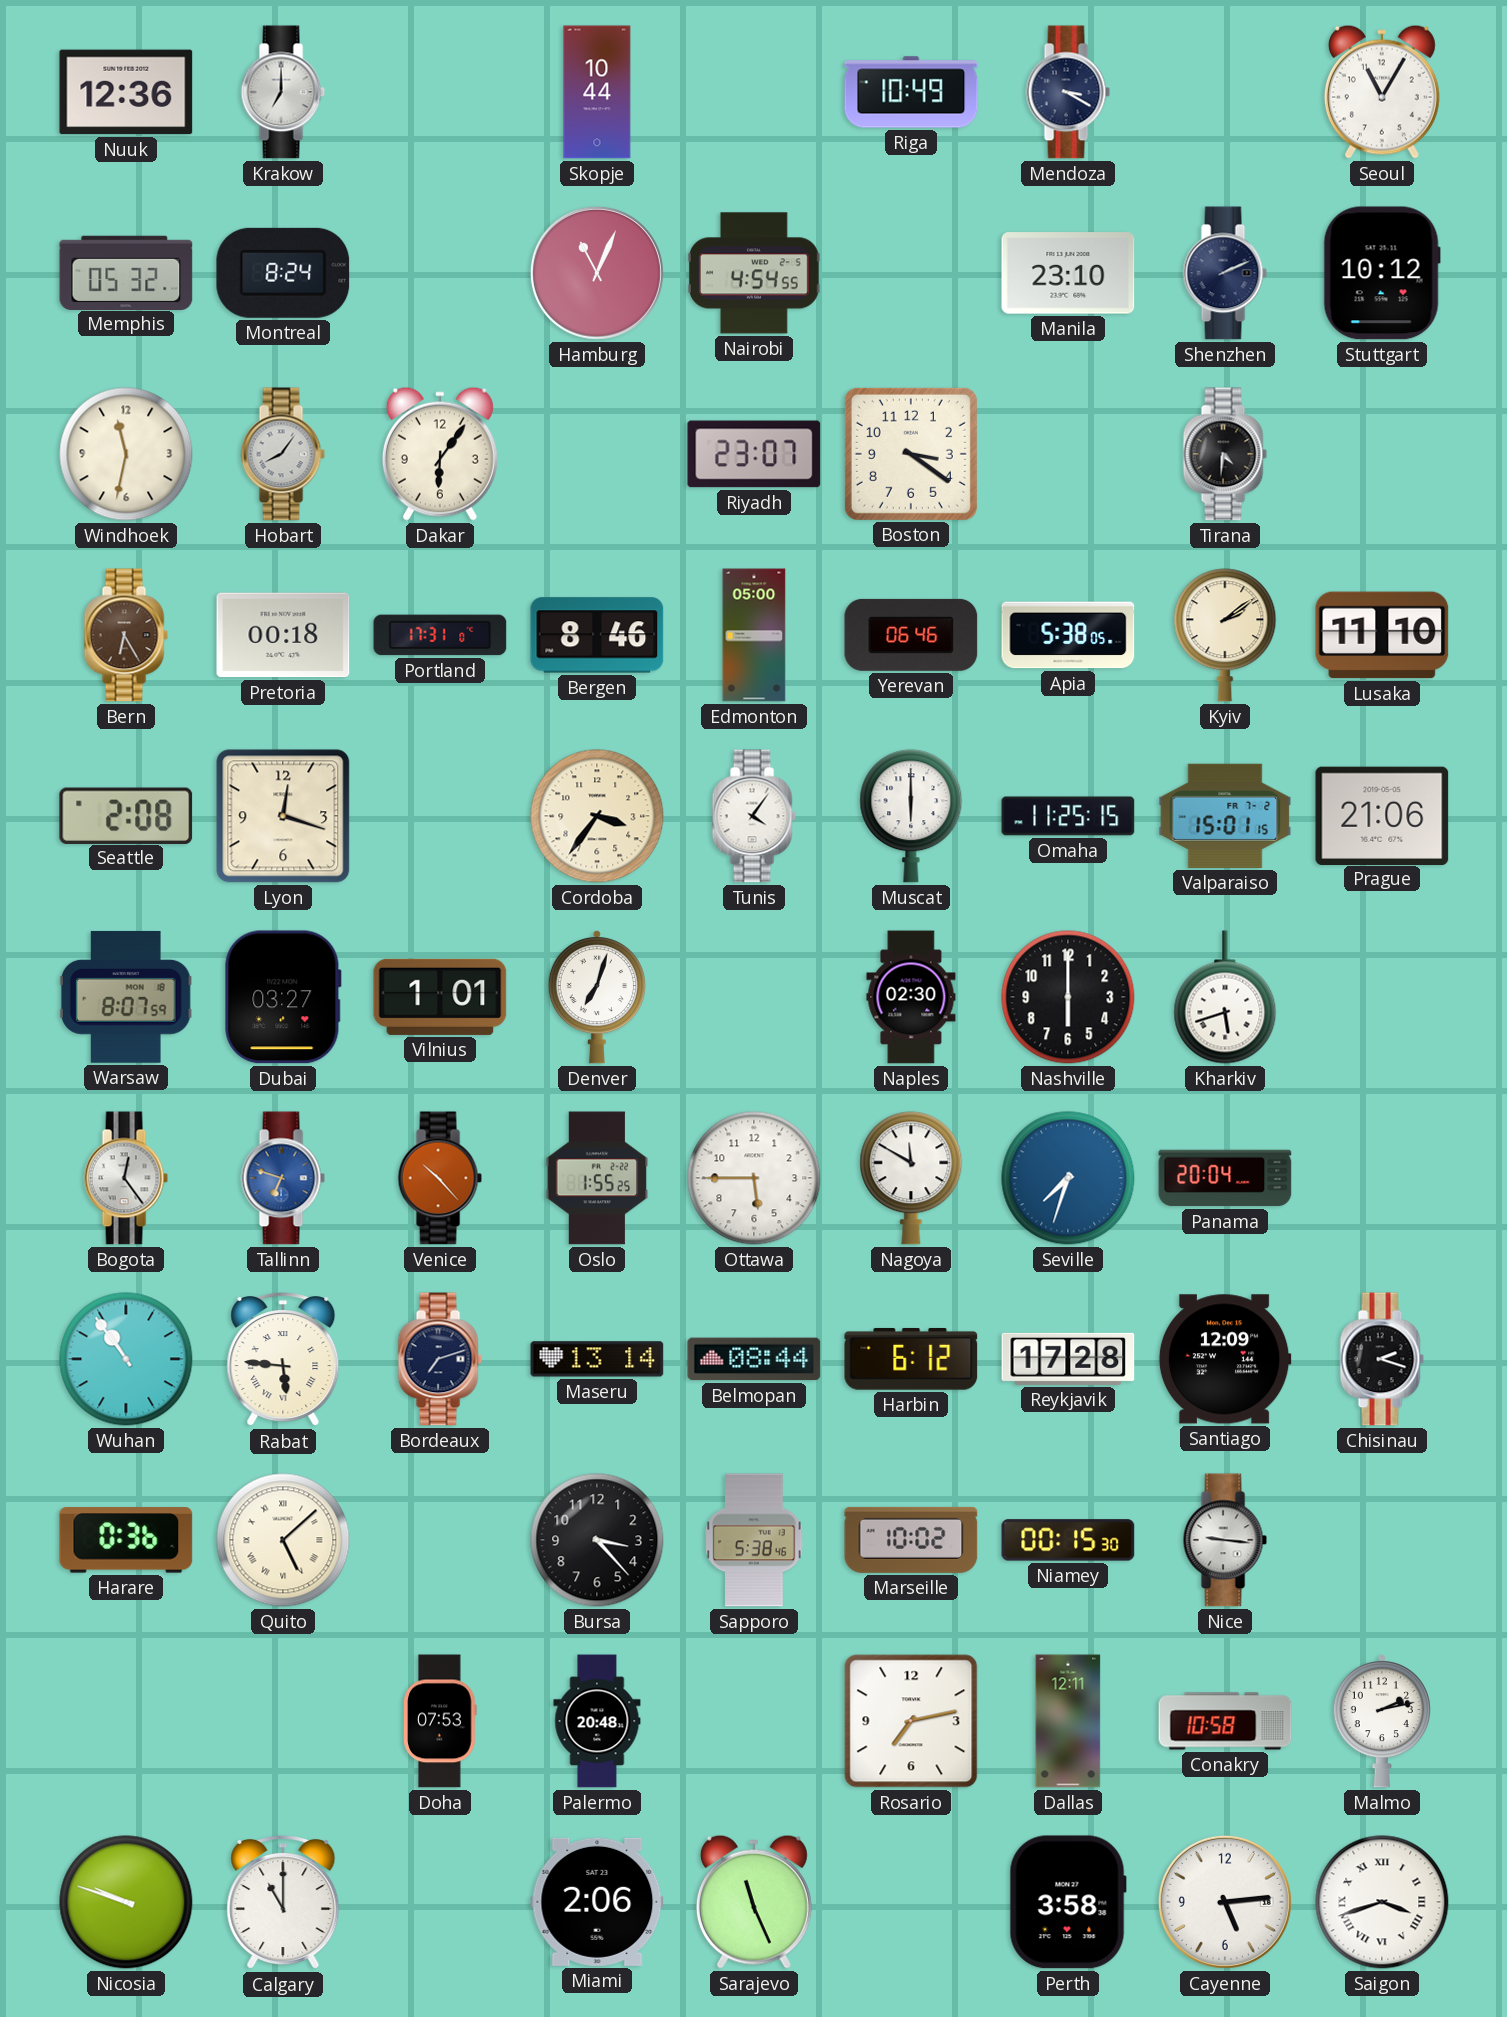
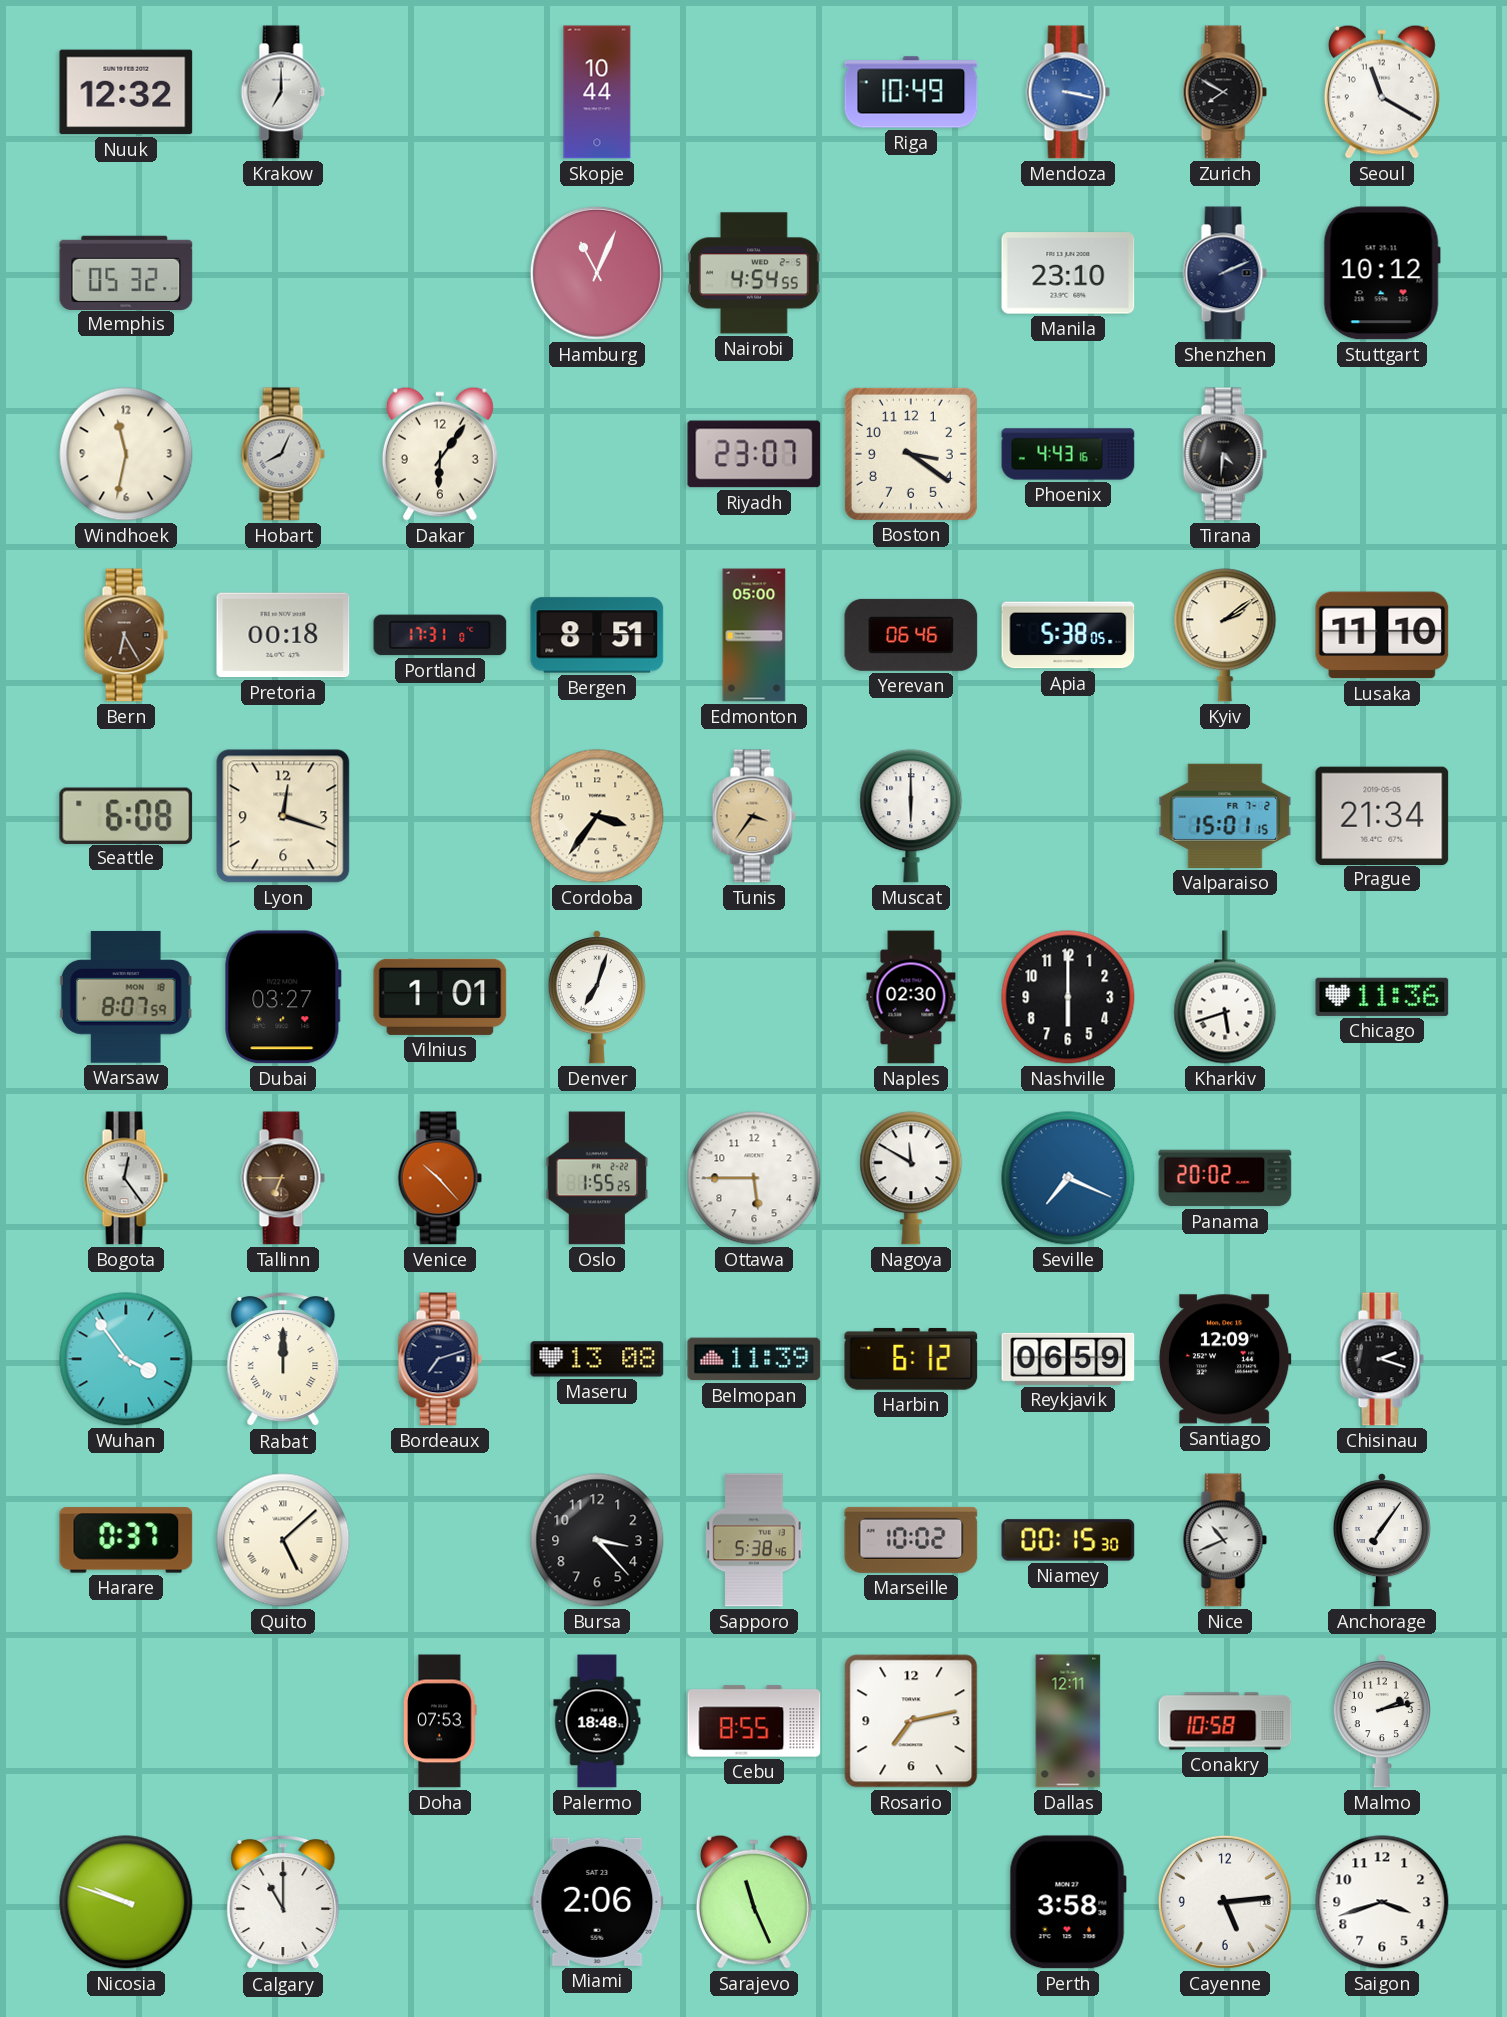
Nuuk: 12:36 -> 12:32 (126, 92)
Mendoza: 3:20 -> 3:17 (1068, 92)
Mendoza dial: navy -> blue (1068, 92)
Zurich: none -> 7:50 (1225, 92)
Seoul: 11:05 -> 11:20 (1382, 92)
Montreal: 8:24 -> none (283, 273)
Hobart: 8:06 -> 8:04 (283, 454)
Phoenix: none -> 4:43 (1068, 454)
Bergen: 8:46 -> 8:51 (597, 635)
Seattle: 2:08 -> 6:08 (126, 815)
Tunis: 4:06 -> 3:36 (754, 816)
Tunis dial: white -> champagne (754, 816)
Omaha: 11:25 -> none (1068, 816)
Prague: 21:06 -> 21:34 (1382, 815)
Chicago: none -> 11:36 (1382, 997)
Tallinn: 6:48 -> 6:45 (283, 1178)
Tallinn dial: blue -> brown (283, 1178)
Seville: 7:33 -> 7:19 (1068, 1178)
Panama: 20:04 -> 20:02 (1225, 1178)
Wuhan: 10:54 -> 3:54 (126, 1359)
Rabat: 5:46 -> 12:00 (283, 1360)
Maseru: 13:14 -> 13:08 (597, 1359)
Belmopan: 08:44 -> 11:39 (754, 1359)
Reykjavik: 17:28 -> 06:59 (1068, 1359)
Harare: 0:36 -> 0:37 (126, 1540)
Nice: 9:16 -> 10:41 (1225, 1540)
Anchorage: none -> 7:06 (1382, 1540)
Palermo: 20:48 -> 18:48 (597, 1721)
Cebu: none -> 8:55 (754, 1721)
Saigon numerals: Roman -> Arabic (1382, 1902)
